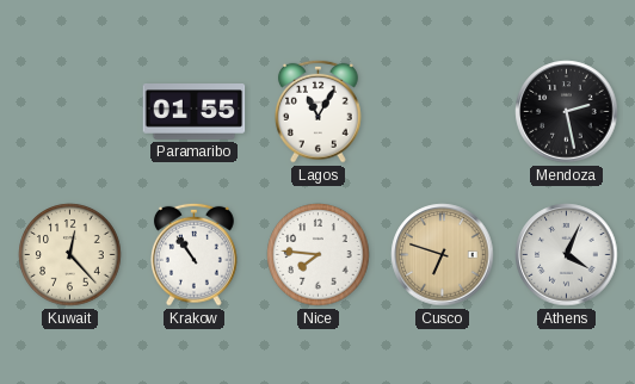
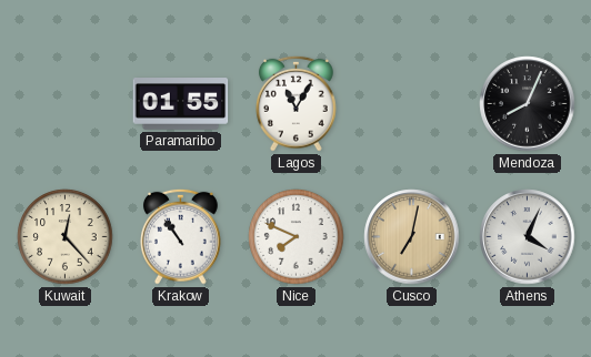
Mendoza: 2:28 -> 8:04 (528, 104)
Nice: 7:46 -> 7:49 (297, 237)
Cusco: 6:48 -> 7:02 (412, 237)
